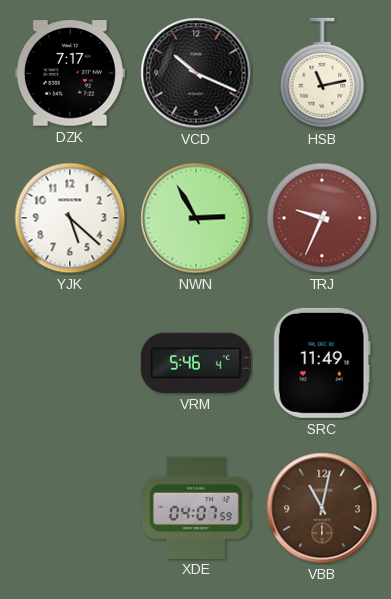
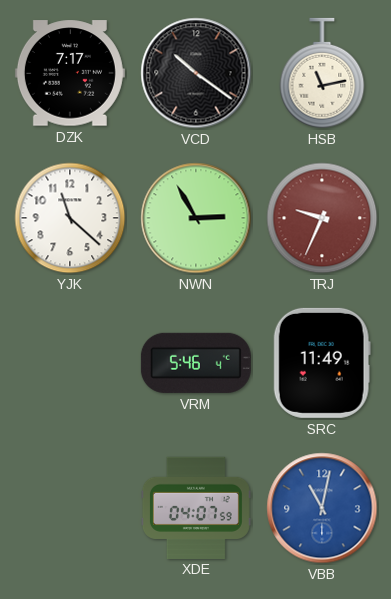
VCD: 10:19 -> 10:21 (196, 73)
YJK: 5:22 -> 11:22 (70, 218)
VBB dial: brown -> blue (322, 508)
